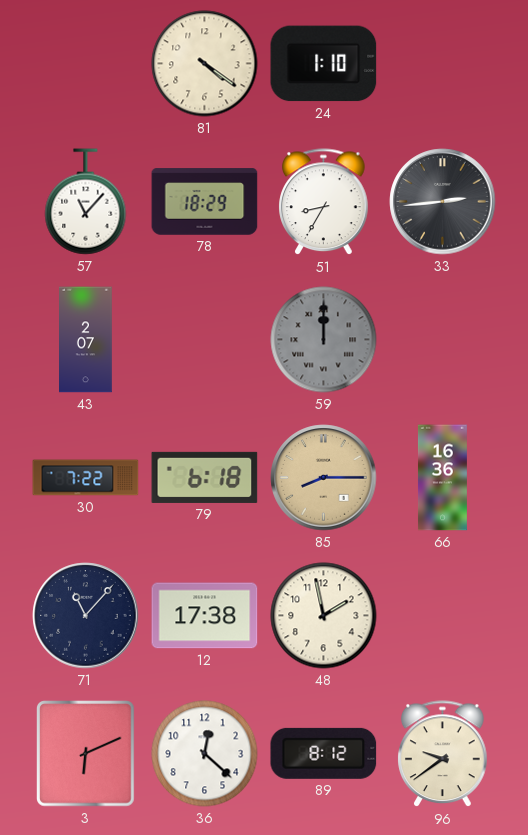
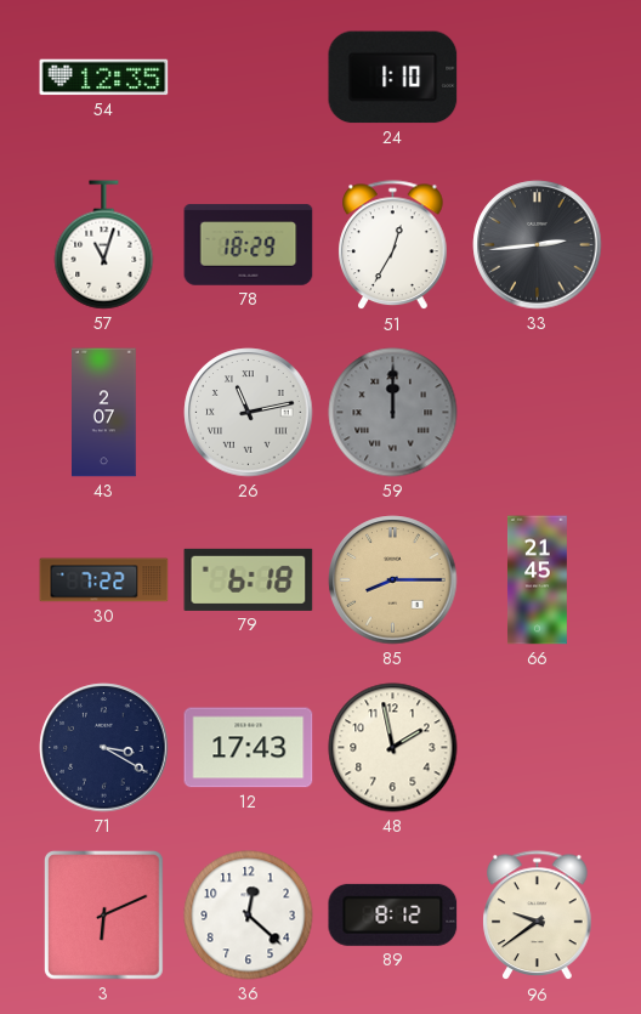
54: none -> 12:35 (104, 78)
81: 4:21 -> none (205, 64)
57: 11:07 -> 11:03 (104, 245)
51: 8:35 -> 12:35 (393, 245)
26: none -> 11:13 (249, 413)
66: 16:36 -> 21:45 (537, 580)
71: 11:07 -> 3:20 (104, 748)
12: 17:38 -> 17:43 (249, 748)
